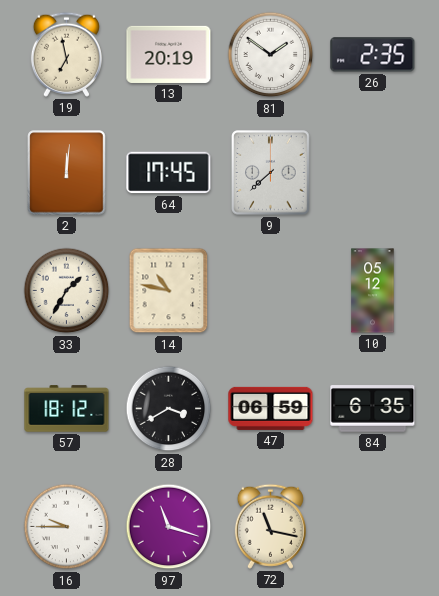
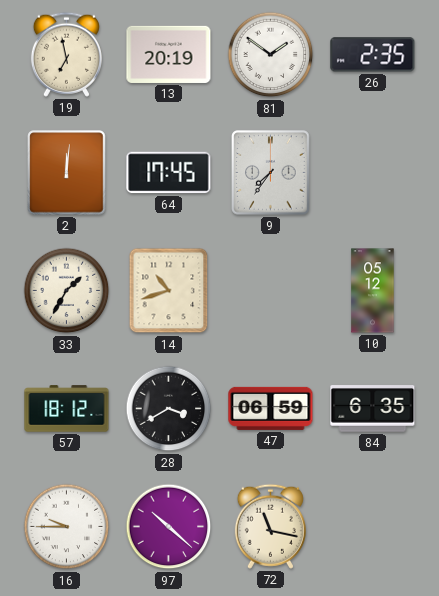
9: 7:38 -> 7:36 (271, 173)
14: 10:47 -> 10:42 (169, 291)
97: 11:18 -> 10:22 (169, 527)
